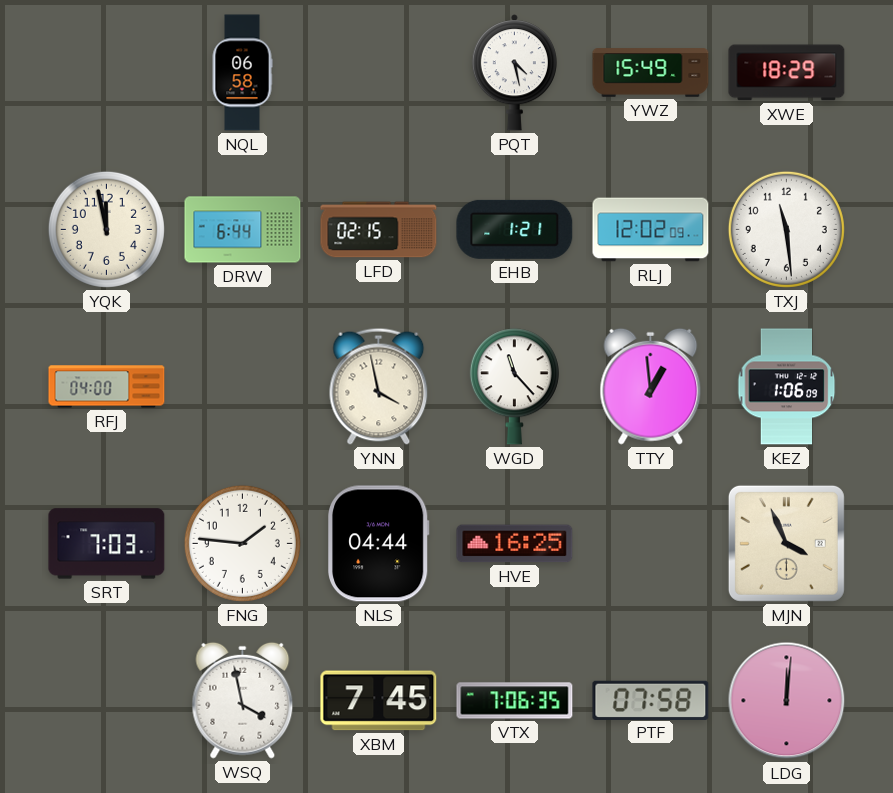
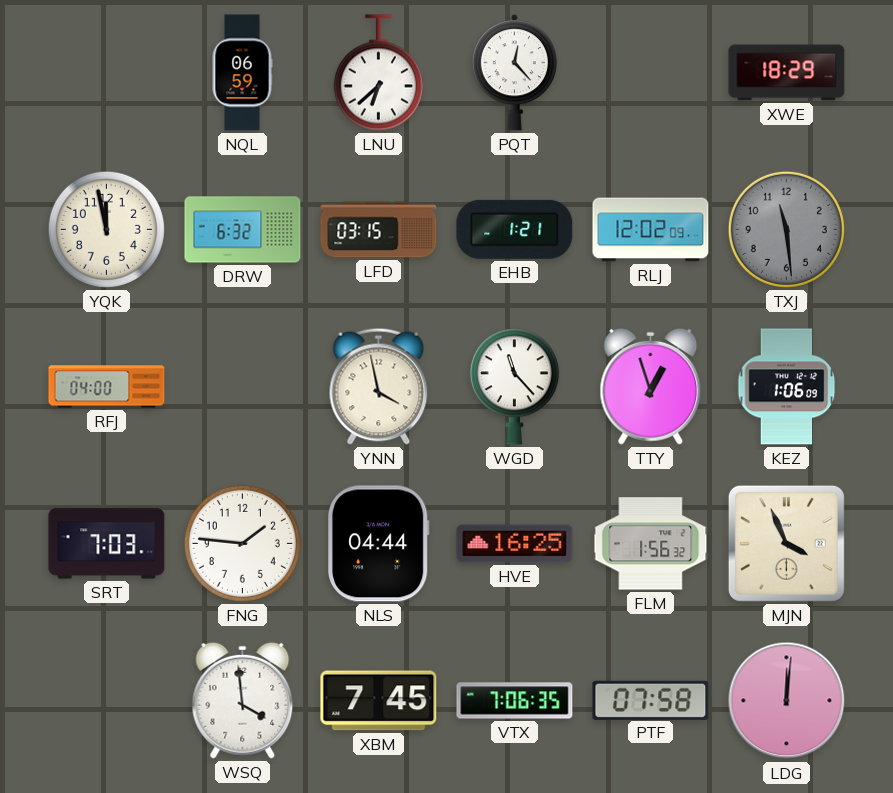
NQL: 06:58 -> 06:59 (242, 73)
LNU: none -> 6:38 (378, 73)
PQT: 4:28 -> 12:23 (514, 73)
YWZ: 15:49 -> none (651, 73)
DRW: 6:44 -> 6:32 (243, 230)
LFD: 02:15 -> 03:15 (379, 230)
TXJ dial: white -> grey (786, 229)
TTY: 12:59 -> 12:57 (651, 386)
FLM: none -> 1:56 (651, 544)
WSQ: 3:58 -> 3:59 (243, 700)
